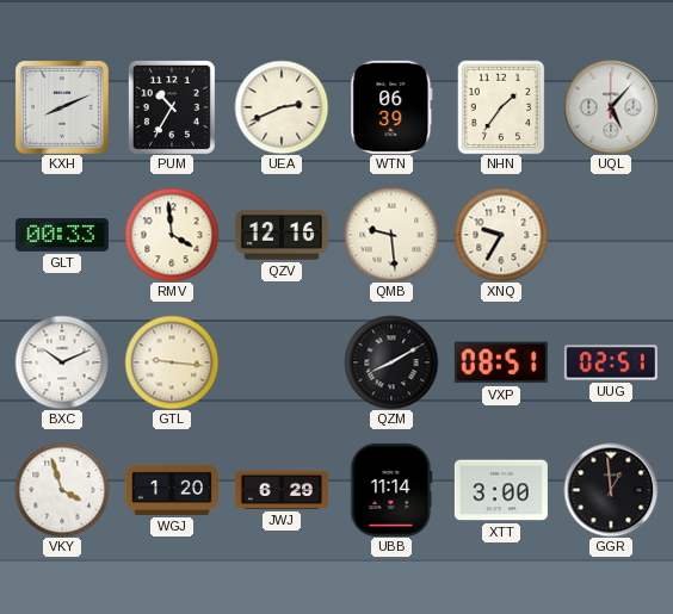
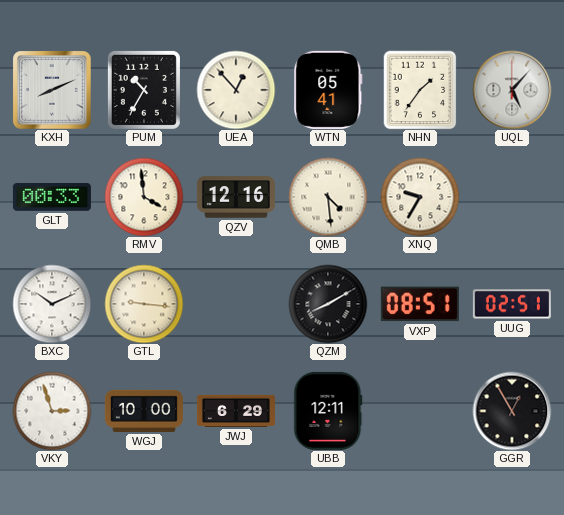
UEA: 2:41 -> 12:53 (236, 90)
WTN: 06:39 -> 05:41 (328, 90)
QMB: 9:29 -> 4:29 (328, 197)
VKY: 3:57 -> 2:57 (52, 411)
WGJ: 1:20 -> 10:00 (144, 411)
UBB: 11:14 -> 12:11 (328, 411)
XTT: 3:00 -> none (501, 490)
GGR: 12:59 -> 12:55 (512, 411)
